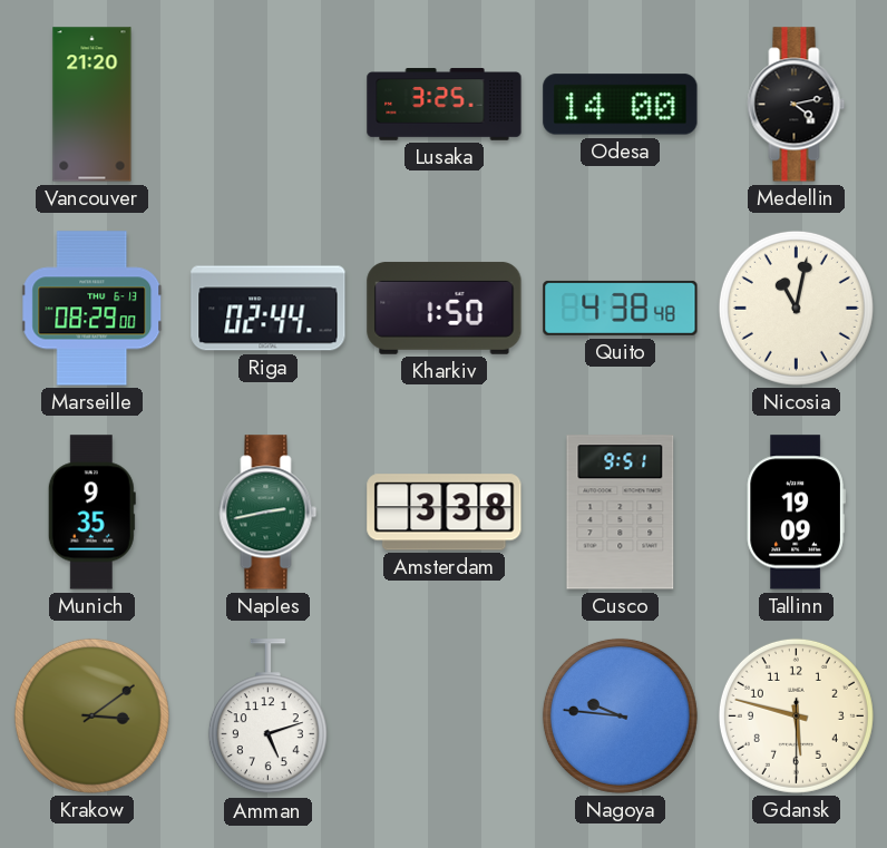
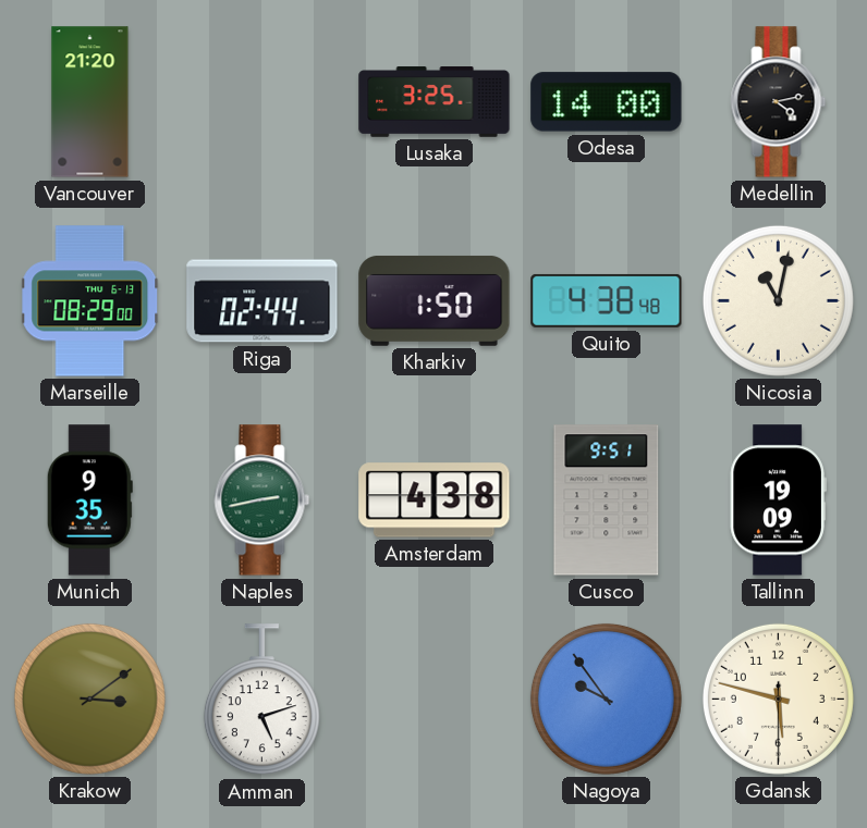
Amsterdam: 3:38 -> 4:38 (435, 500)
Nagoya: 9:46 -> 9:54 (606, 699)
